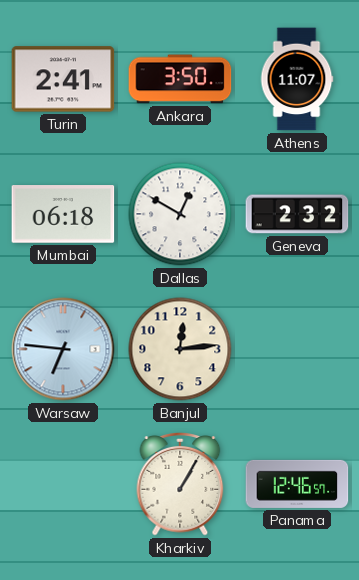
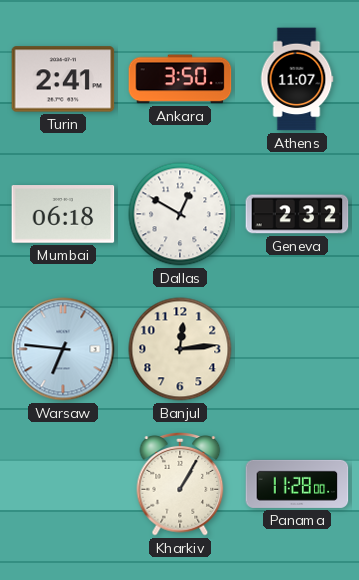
Panama: 12:46 -> 11:28 (297, 484)
